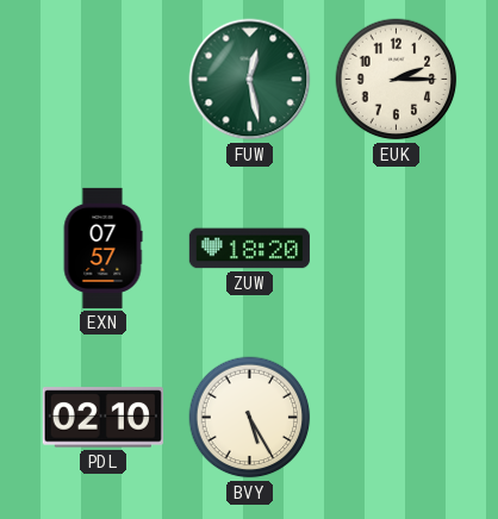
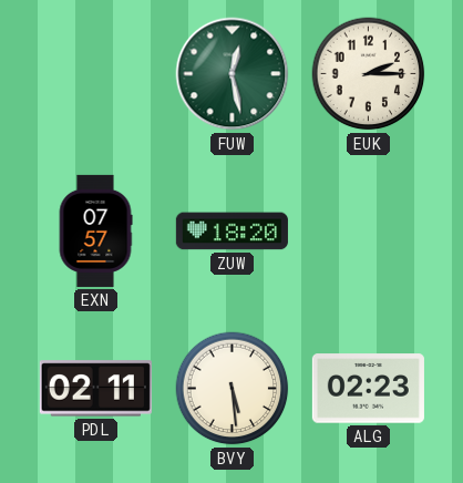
PDL: 02:10 -> 02:11 (95, 389)
BVY: 5:25 -> 5:29 (233, 389)
ALG: none -> 02:23 (368, 389)
